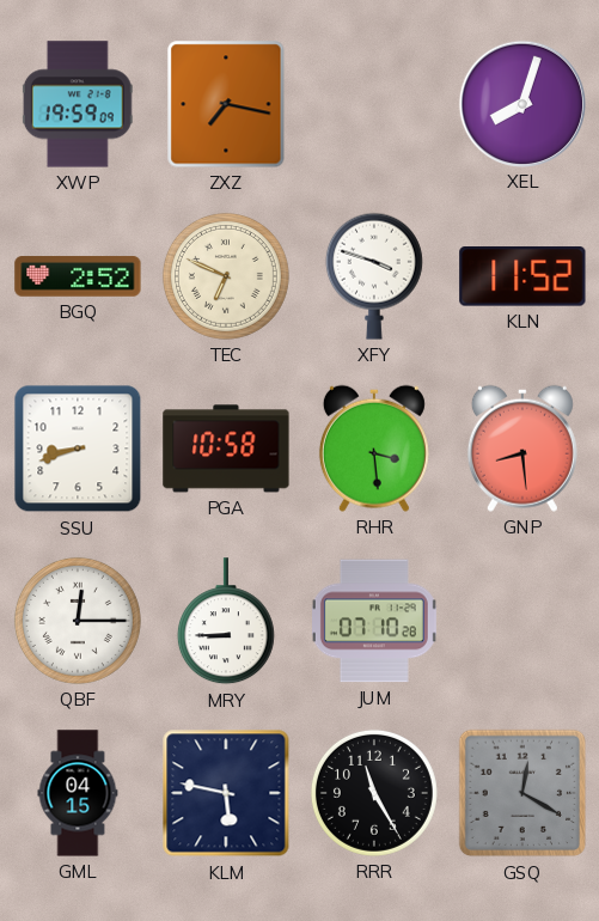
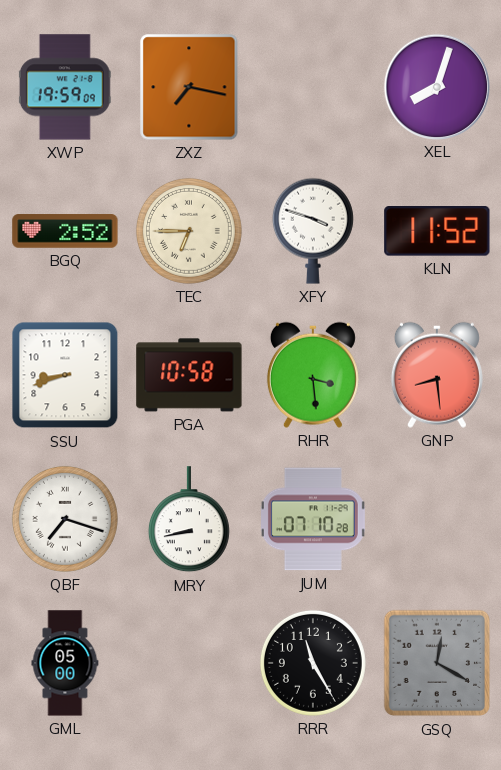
TEC: 6:49 -> 6:45 (189, 231)
QBF: 12:15 -> 7:18 (65, 519)
MRY: 8:45 -> 8:43 (189, 520)
GML: 04:15 -> 05:00 (65, 663)
KLM: 5:47 -> none (226, 793)
